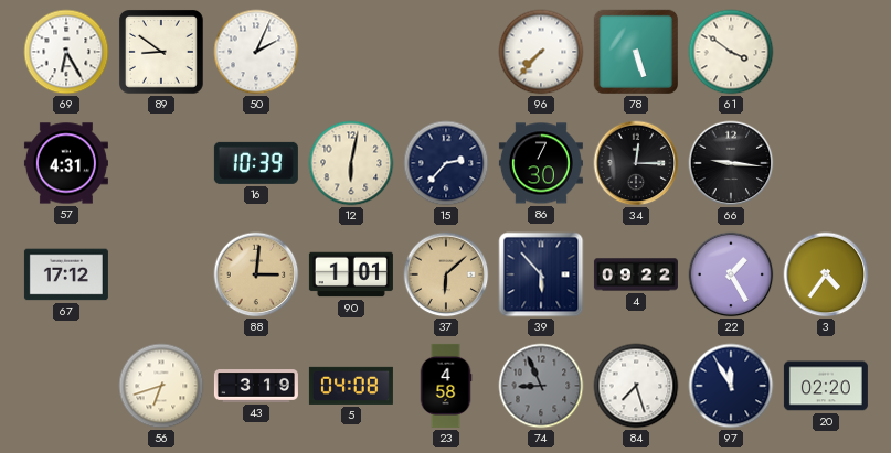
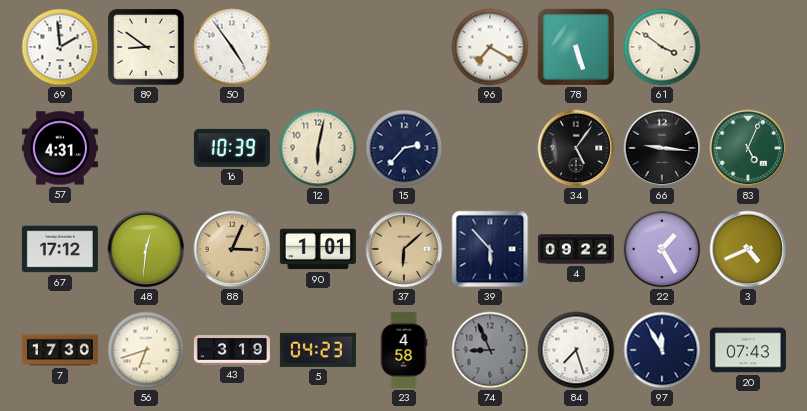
69: 6:25 -> 1:59 (60, 47)
50: 2:04 -> 4:54 (232, 47)
96: 7:37 -> 7:20 (490, 47)
86: 7:30 -> none (541, 163)
34: 12:15 -> 5:06 (576, 148)
83: none -> 5:04 (748, 148)
48: none -> 12:31 (146, 249)
88: 3:01 -> 3:04 (232, 249)
3: 4:36 -> 4:41 (748, 249)
7: none -> 17:30 (60, 350)
5: 04:08 -> 04:23 (318, 350)
20: 02:20 -> 07:43 (748, 350)
